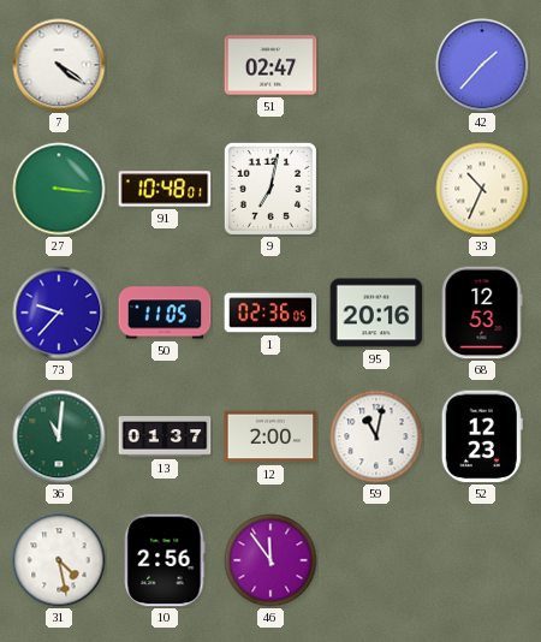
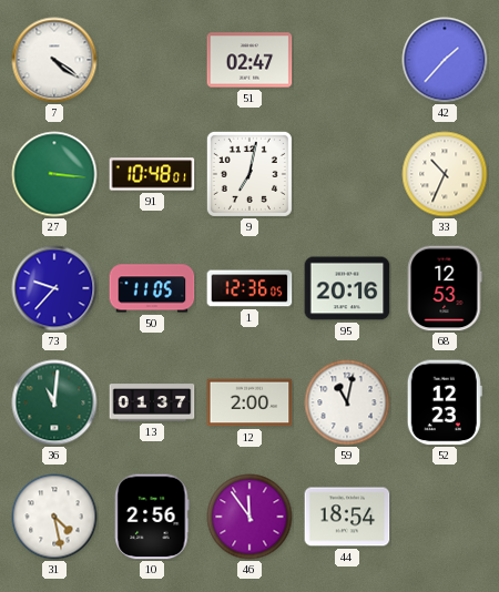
1: 02:36 -> 12:36 (249, 288)
44: none -> 18:54 (347, 517)
